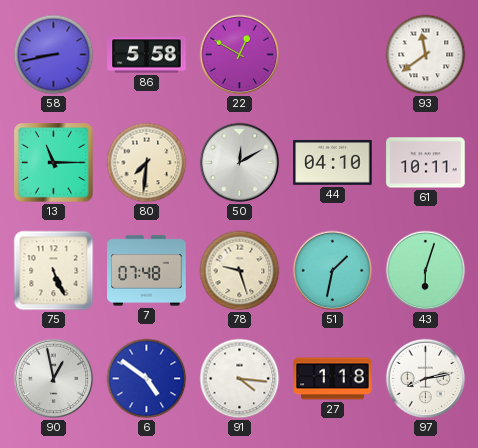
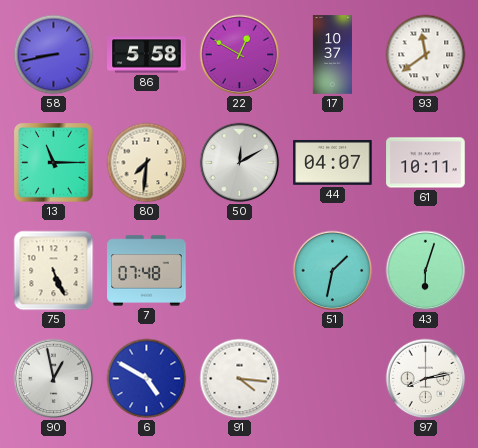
17: none -> 10:37 (332, 55)
44: 04:10 -> 04:07 (333, 162)
78: 9:27 -> none (240, 271)
6: 4:51 -> 4:50 (147, 379)
27: 1:18 -> none (333, 379)
